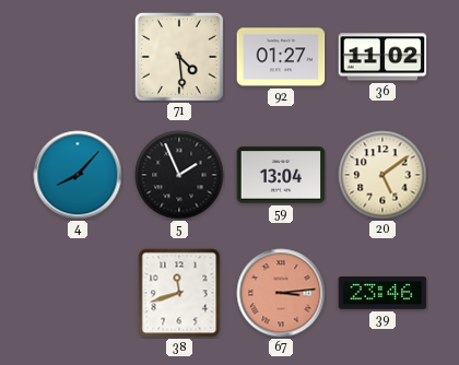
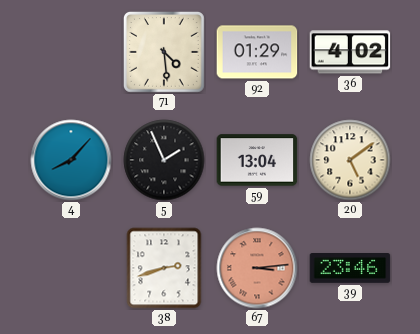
92: 01:27 -> 01:29 (257, 52)
36: 11:02 -> 4:02 (350, 52)
38: 11:42 -> 2:42 (164, 268)
